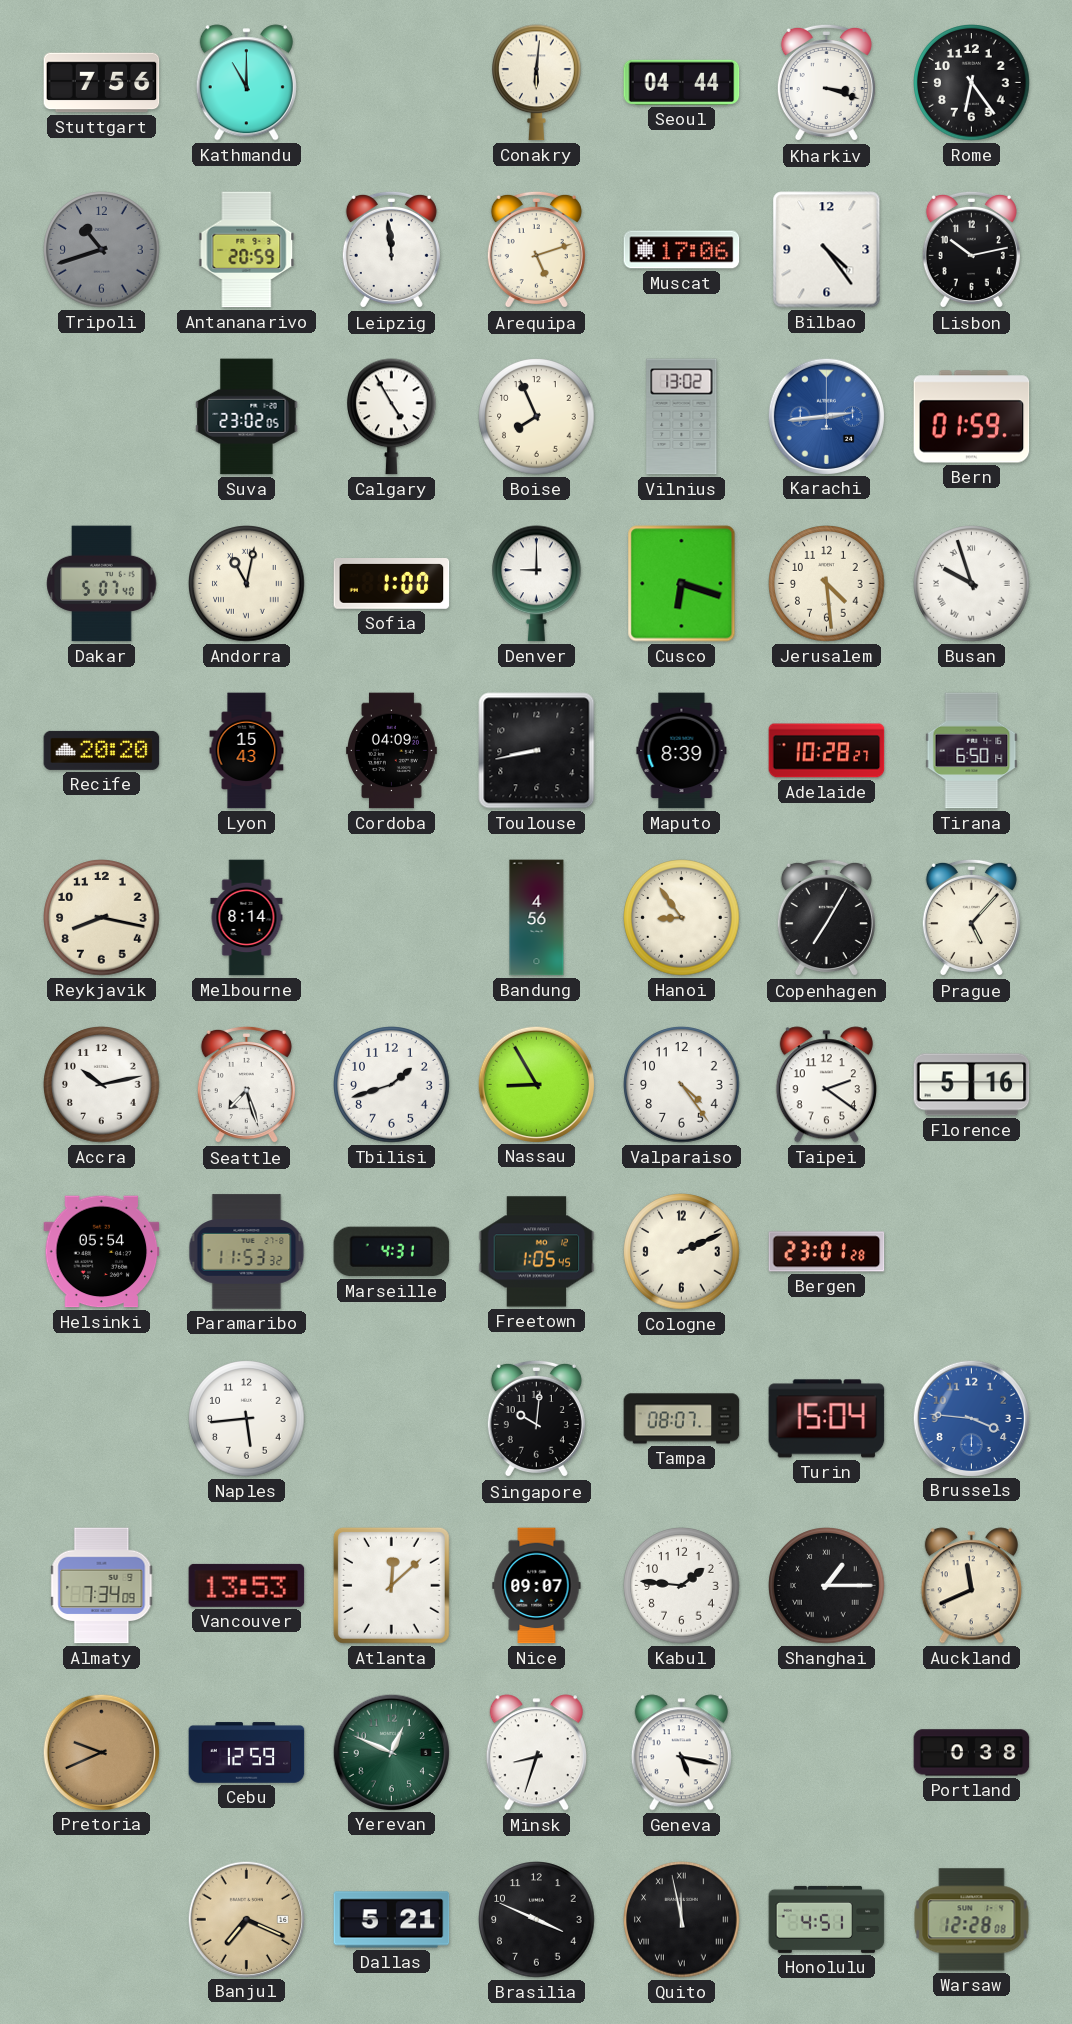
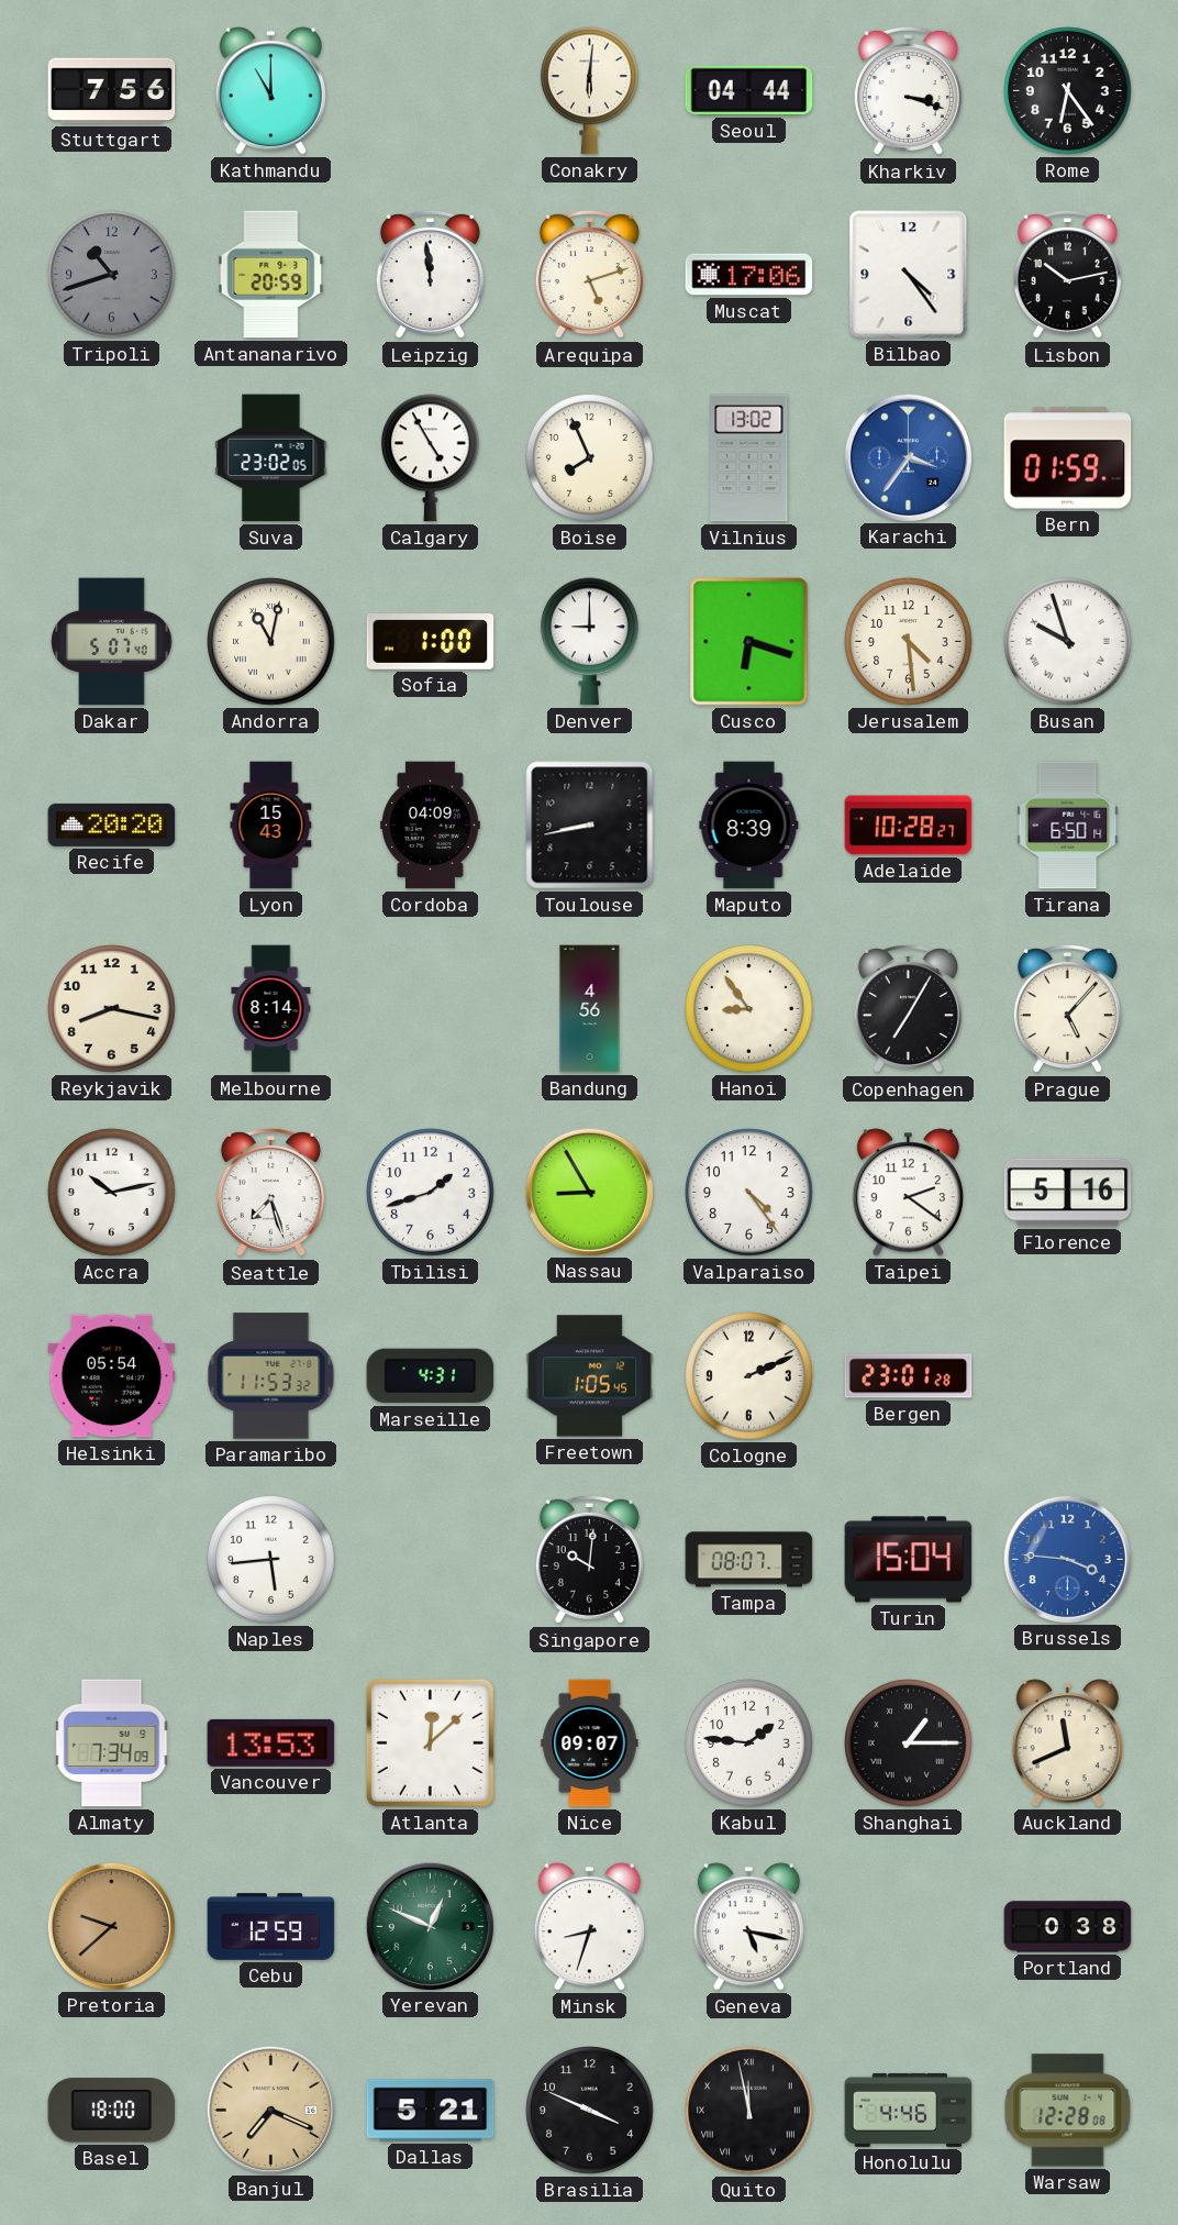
Karachi: 2:44 -> 3:36 (908, 457)
Pretoria: 9:41 -> 9:38 (111, 1926)
Basel: none -> 18:00 (112, 2111)
Honolulu: 4:51 -> 4:46 (909, 2110)
